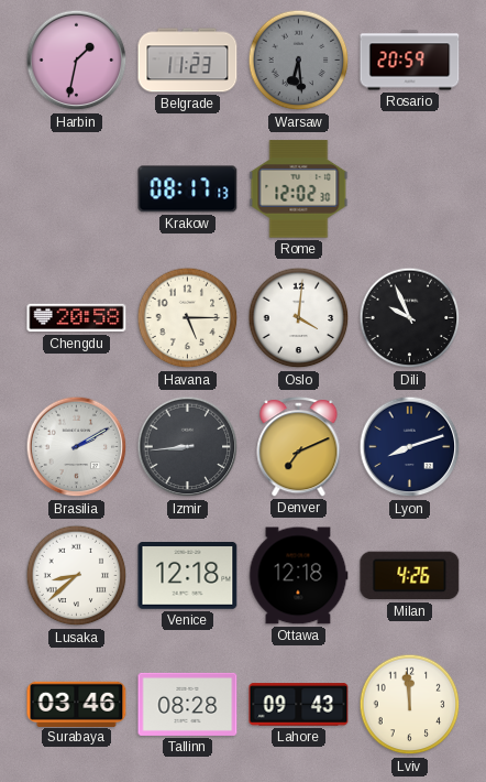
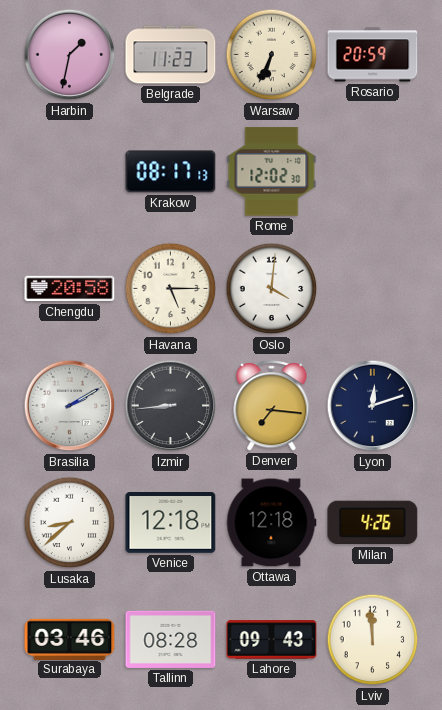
Warsaw: 6:29 -> 6:34 (272, 55)
Warsaw dial: grey -> cream (272, 55)
Dili: 9:56 -> none (410, 318)
Denver: 7:11 -> 7:16 (272, 406)
Lyon: 8:12 -> 12:12 (373, 406)
